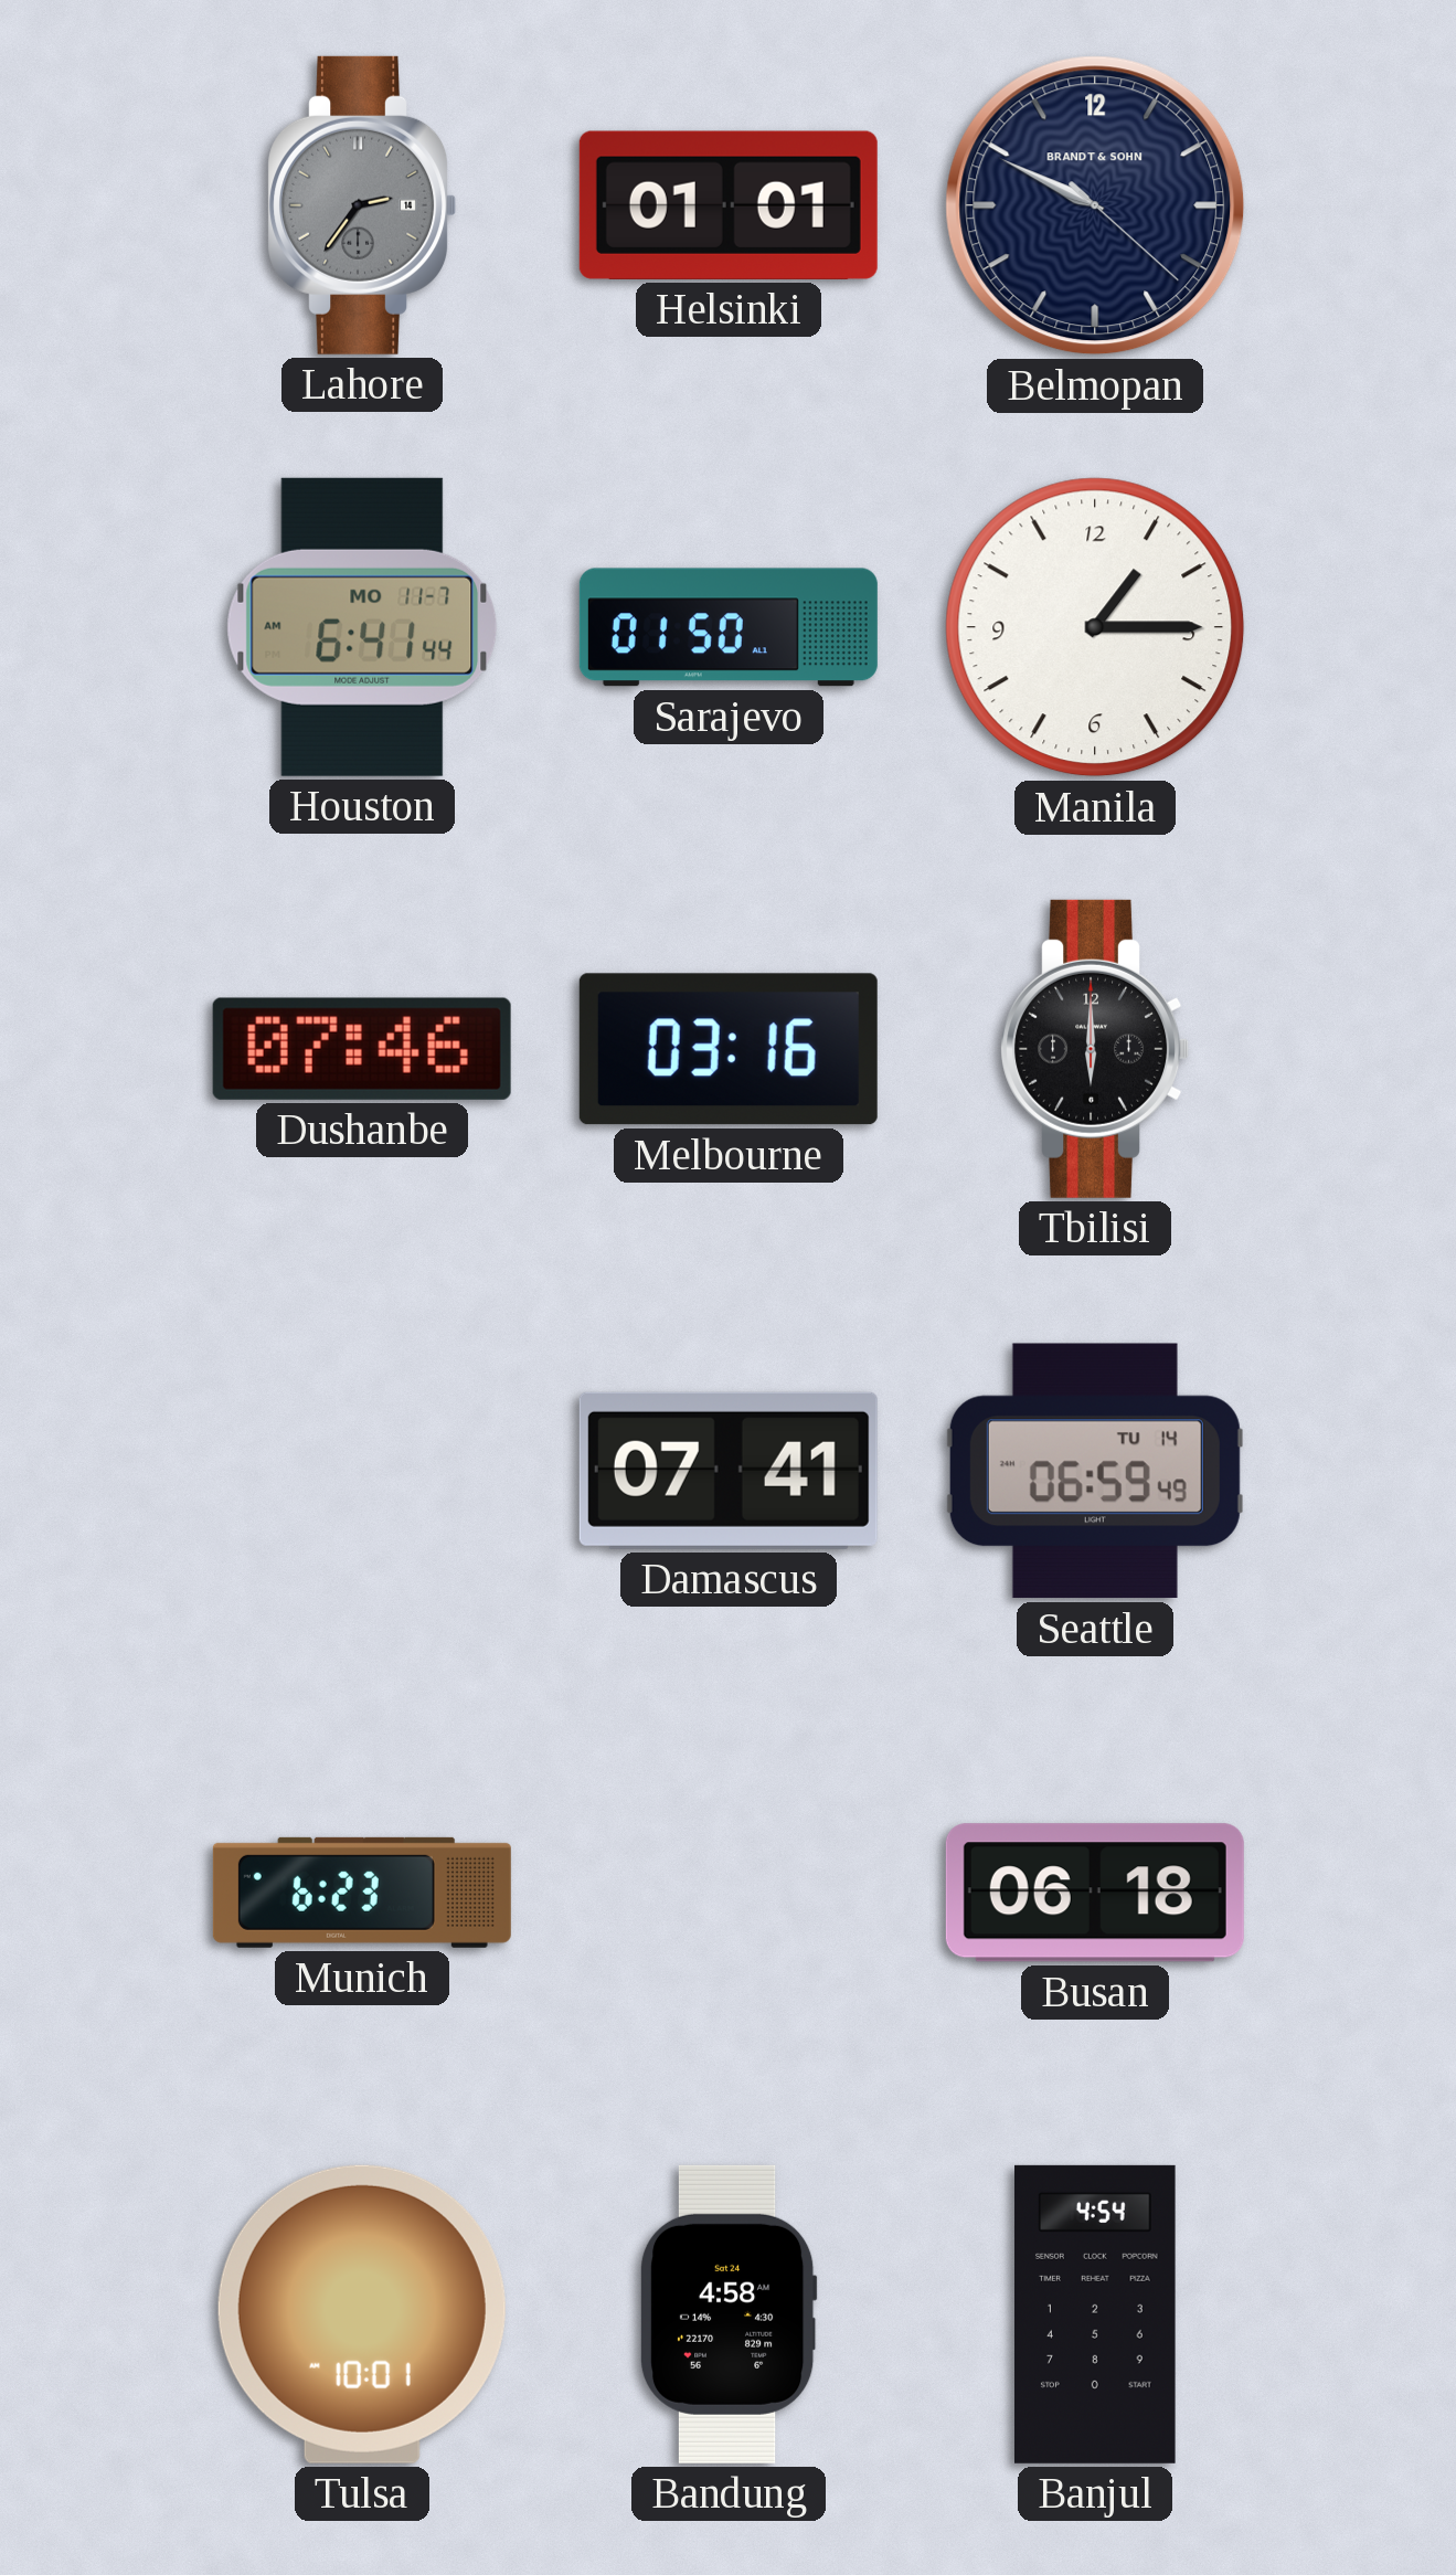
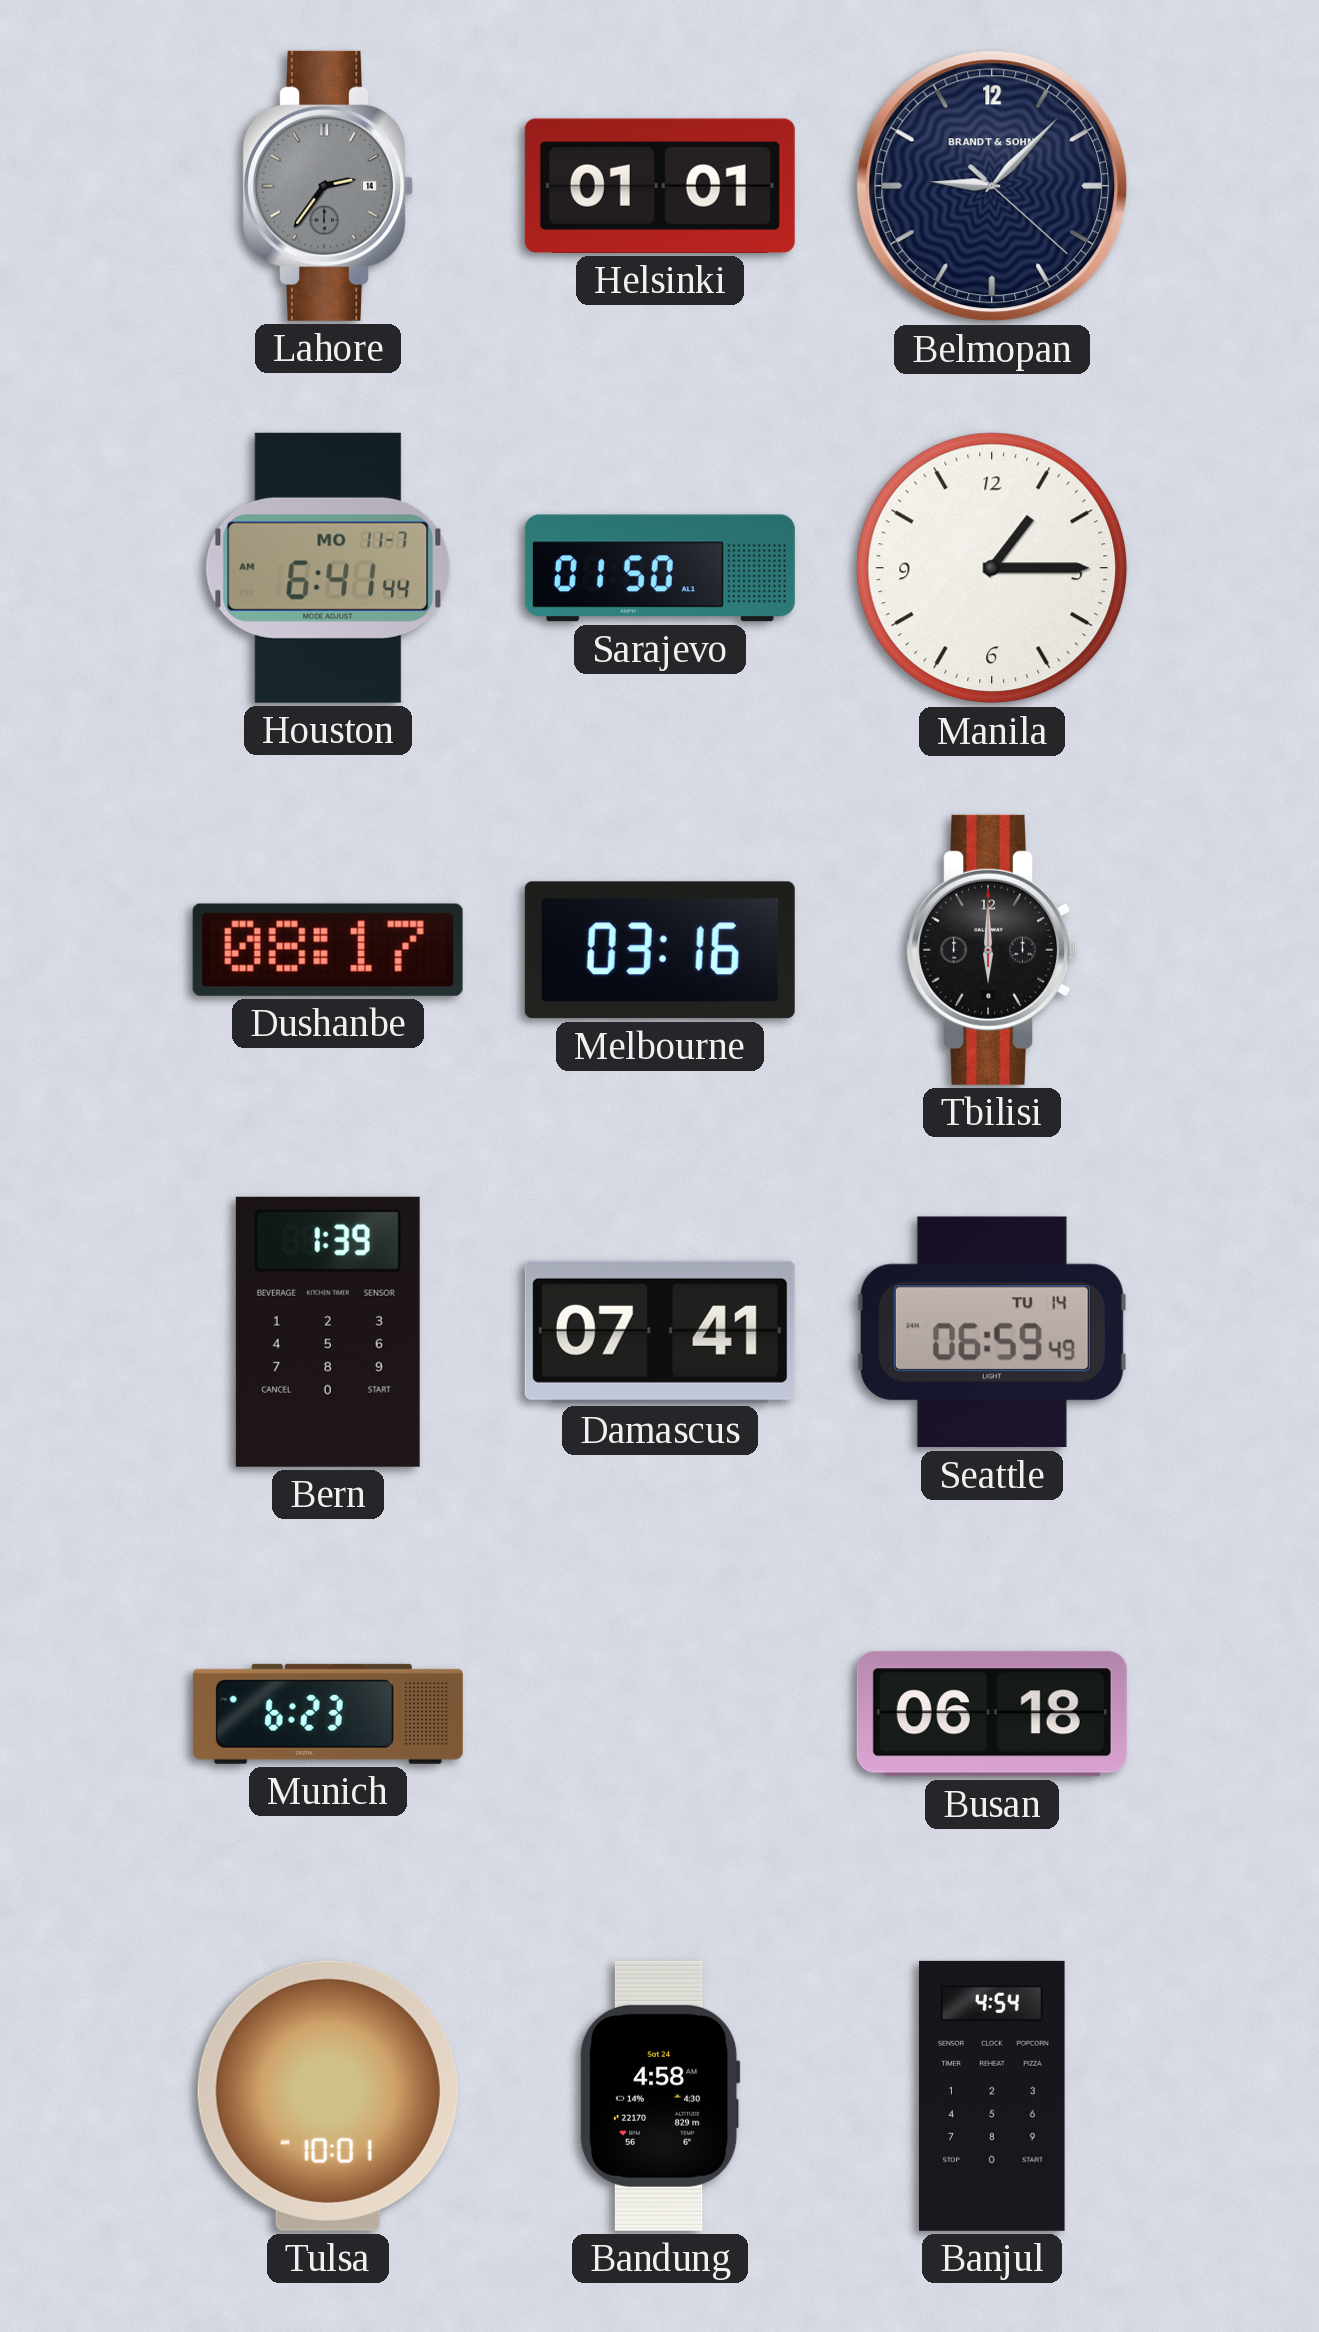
Belmopan: 9:49 -> 9:07 (992, 186)
Dushanbe: 07:46 -> 08:17 (328, 950)
Bern: none -> 1:39 (328, 1332)
